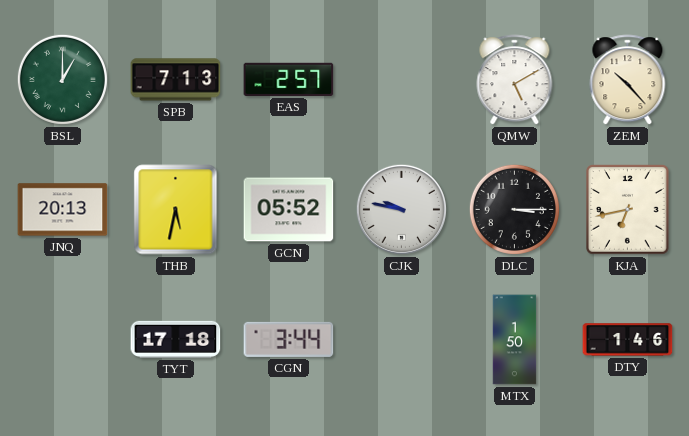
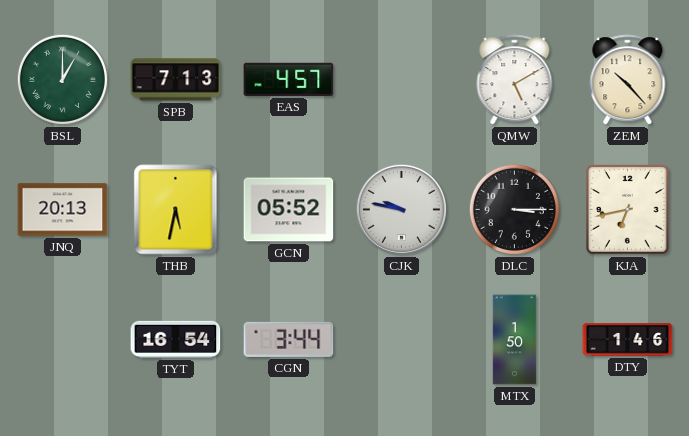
EAS: 2:57 -> 4:57 (289, 79)
TYT: 17:18 -> 16:54 (176, 339)
